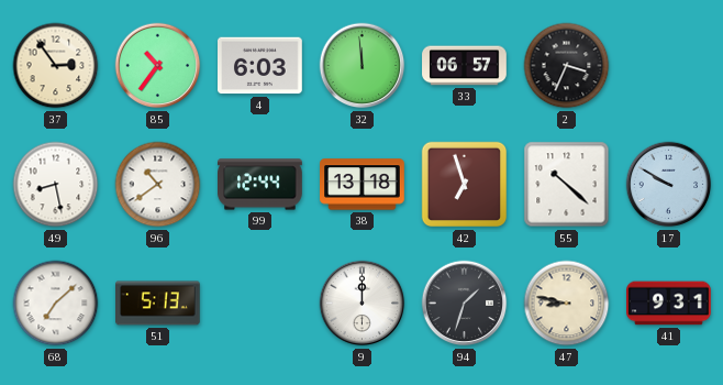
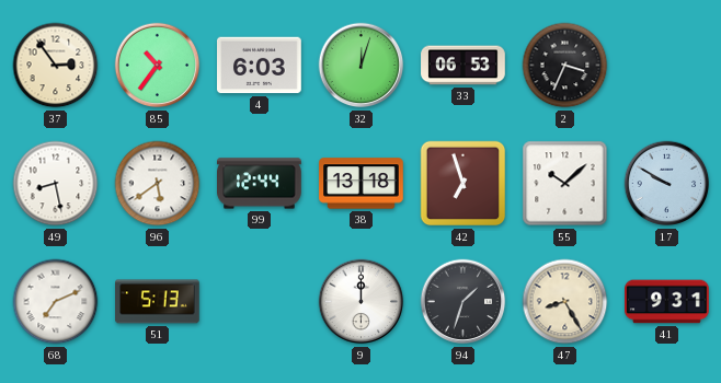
32: 11:59 -> 12:03 (362, 66)
33: 06:57 -> 06:53 (463, 66)
96: 10:39 -> 5:39 (158, 184)
55: 10:22 -> 10:08 (565, 184)
68: 7:08 -> 7:11 (56, 302)
47: 8:47 -> 8:25 (565, 302)
